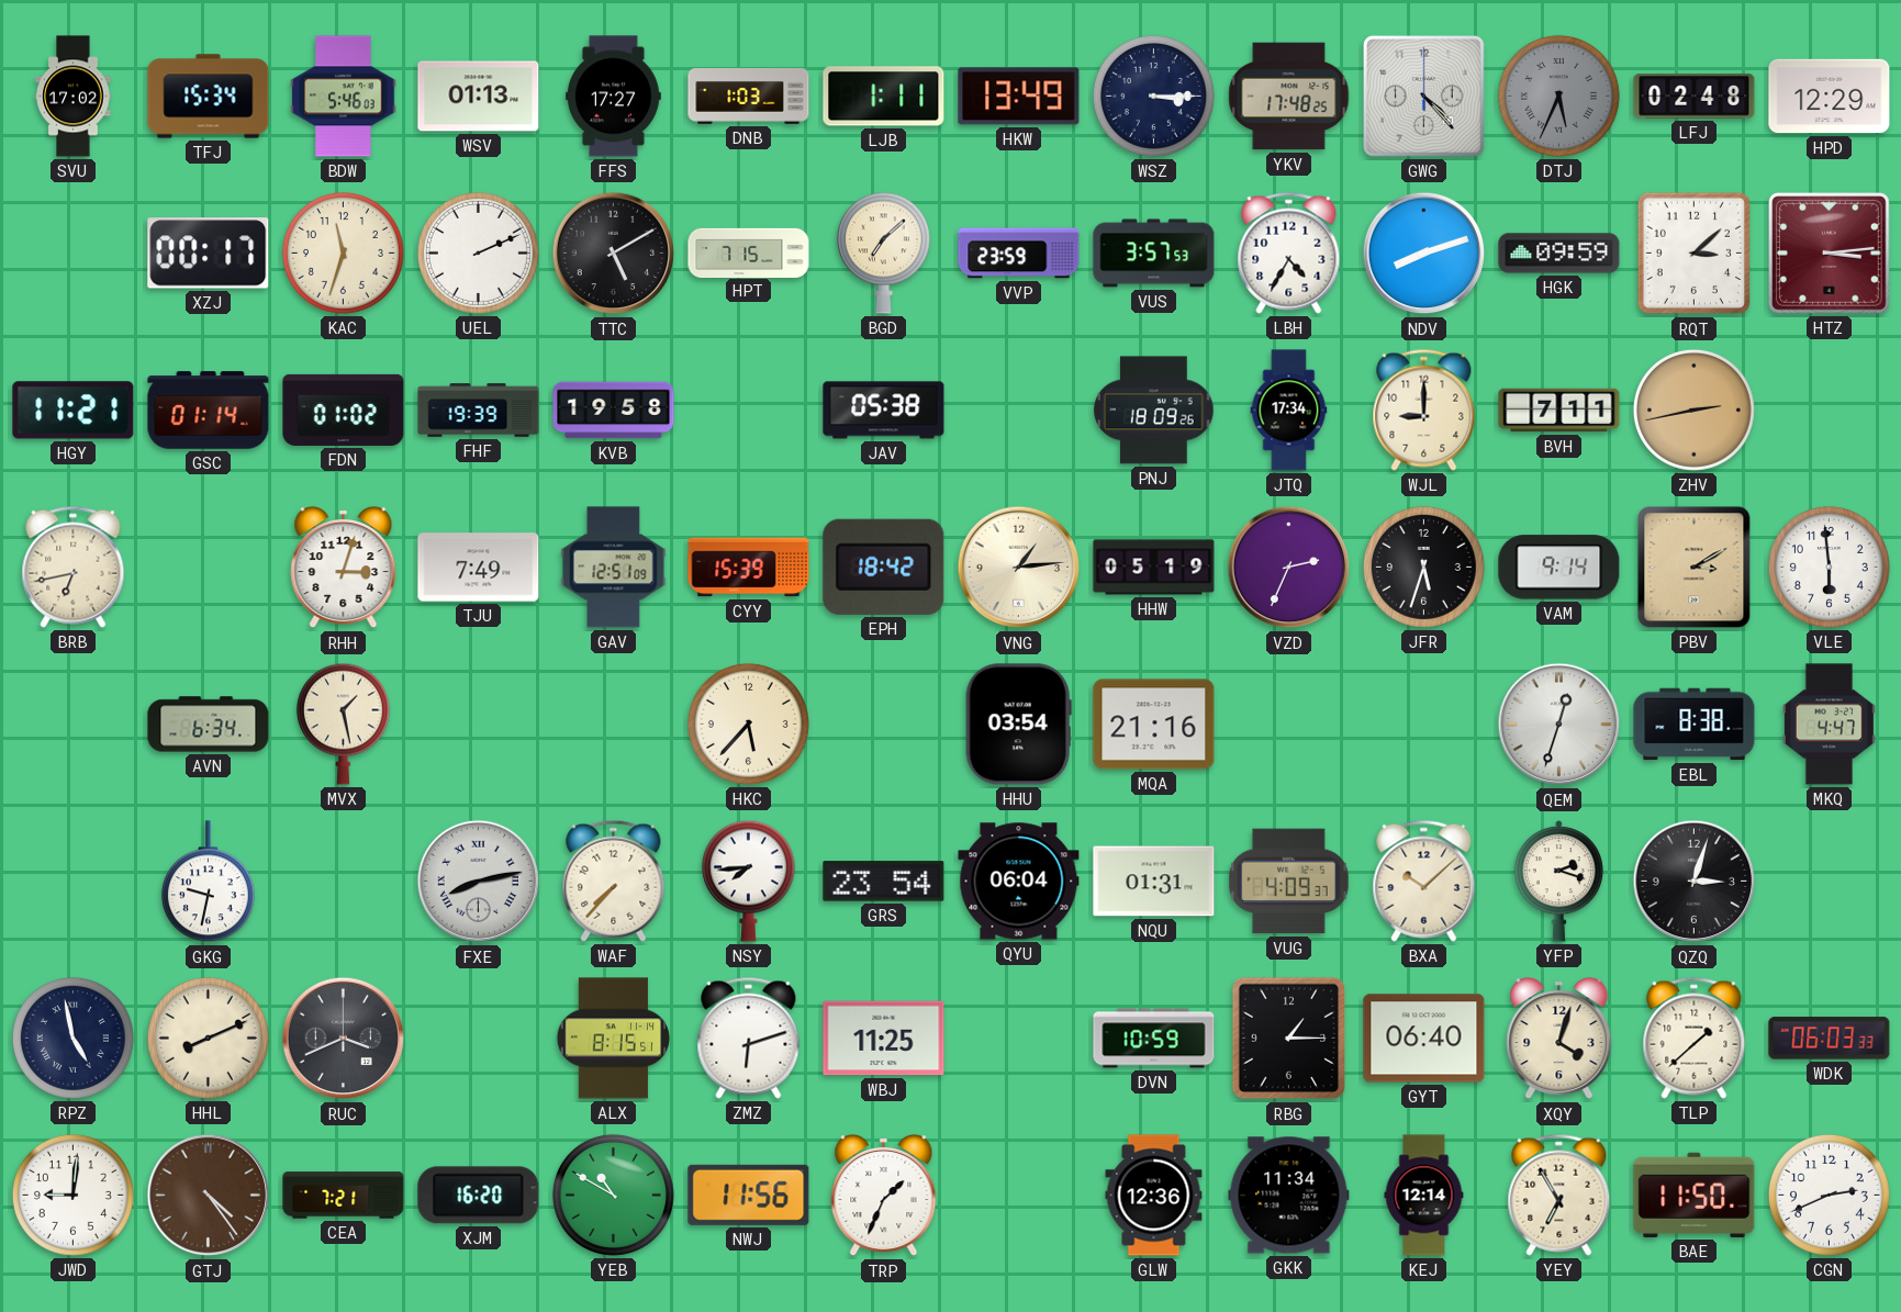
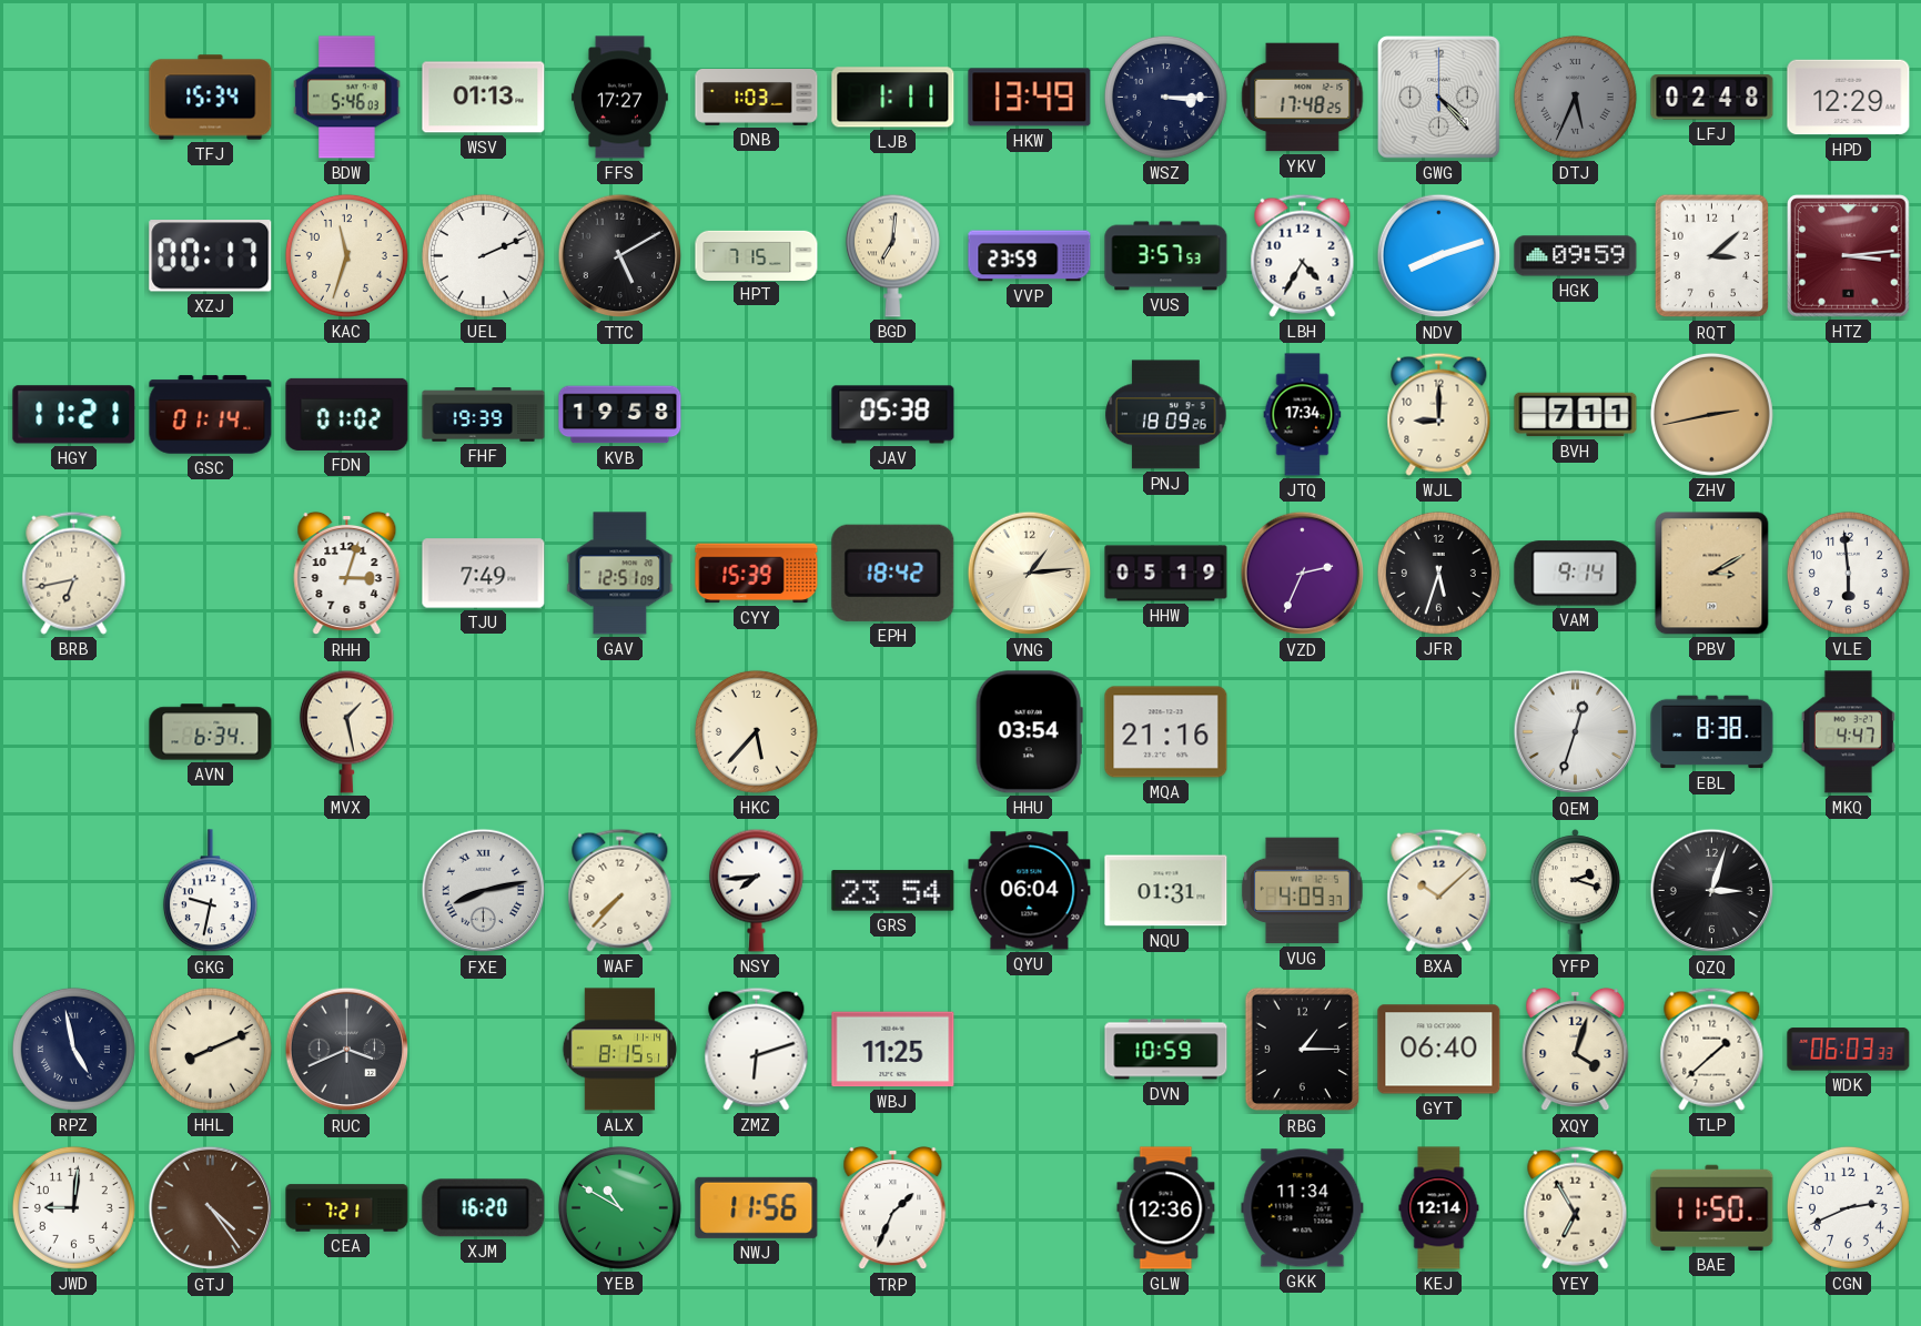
SVU: 17:02 -> none (74, 97)
BGD: 7:08 -> 7:01 (892, 255)
